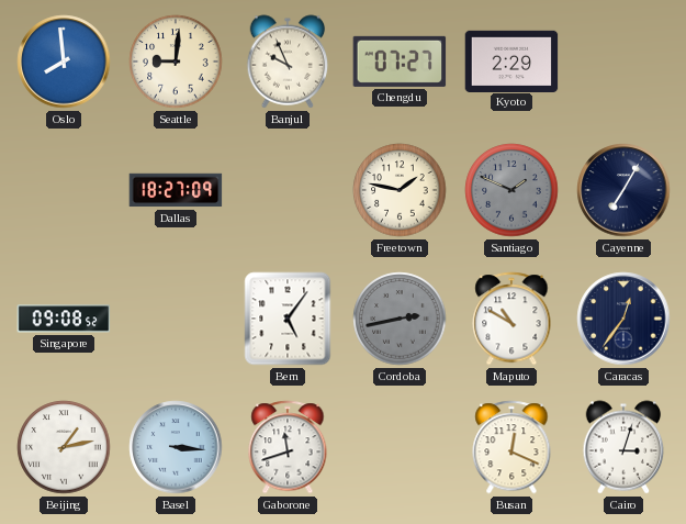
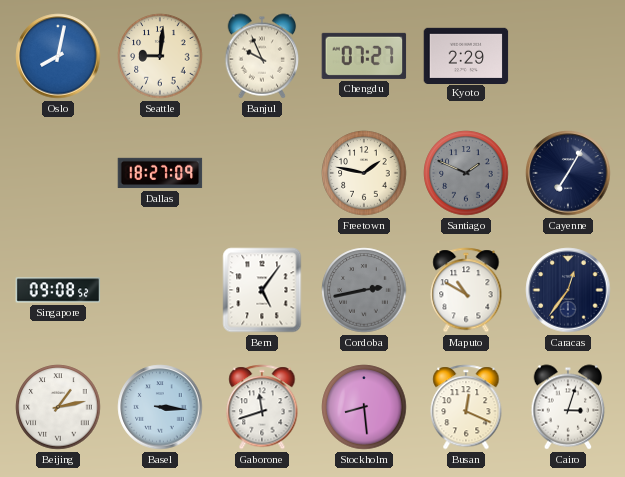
Oslo: 7:59 -> 8:02 (58, 56)
Stockholm: none -> 8:29 (364, 407)
